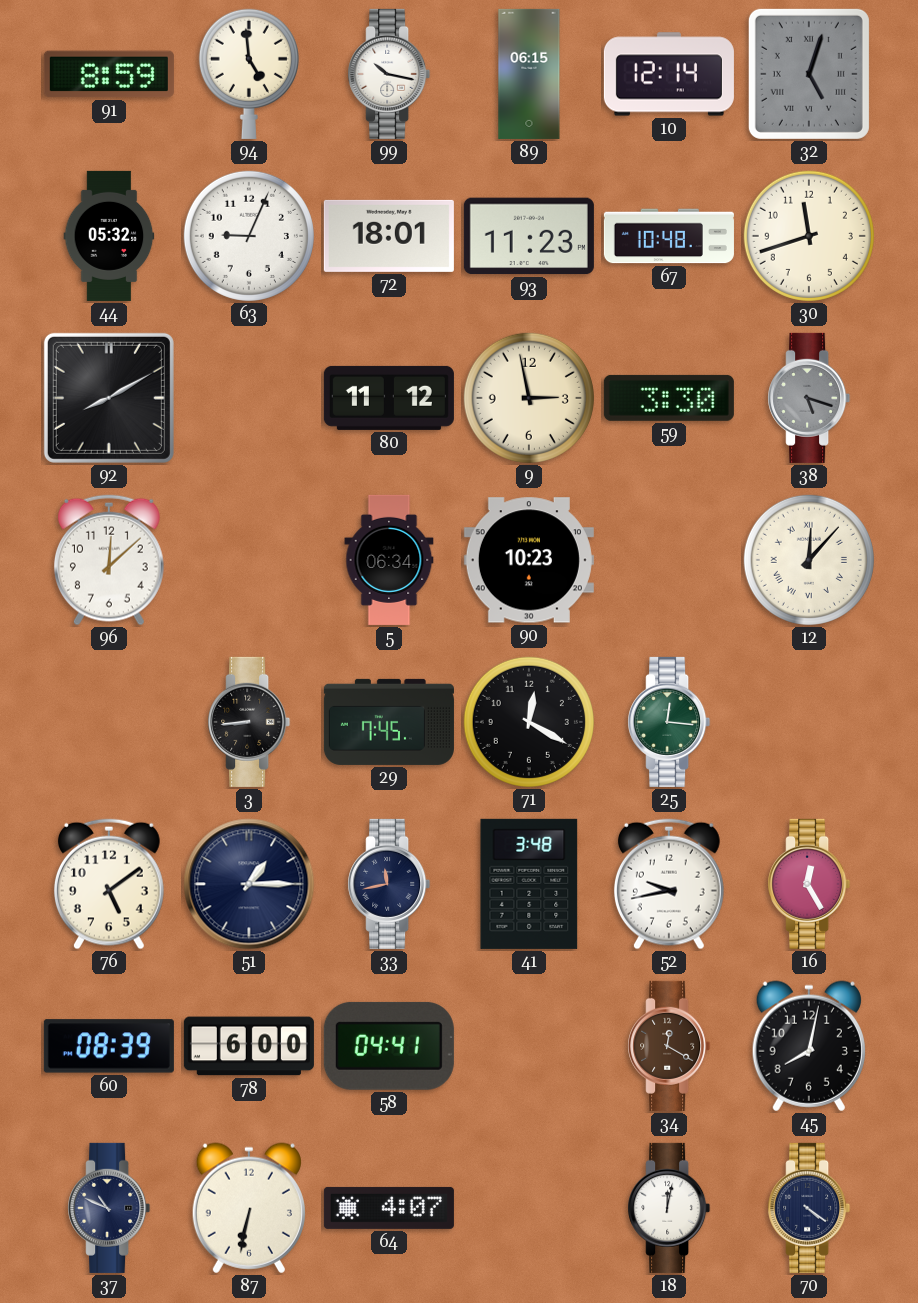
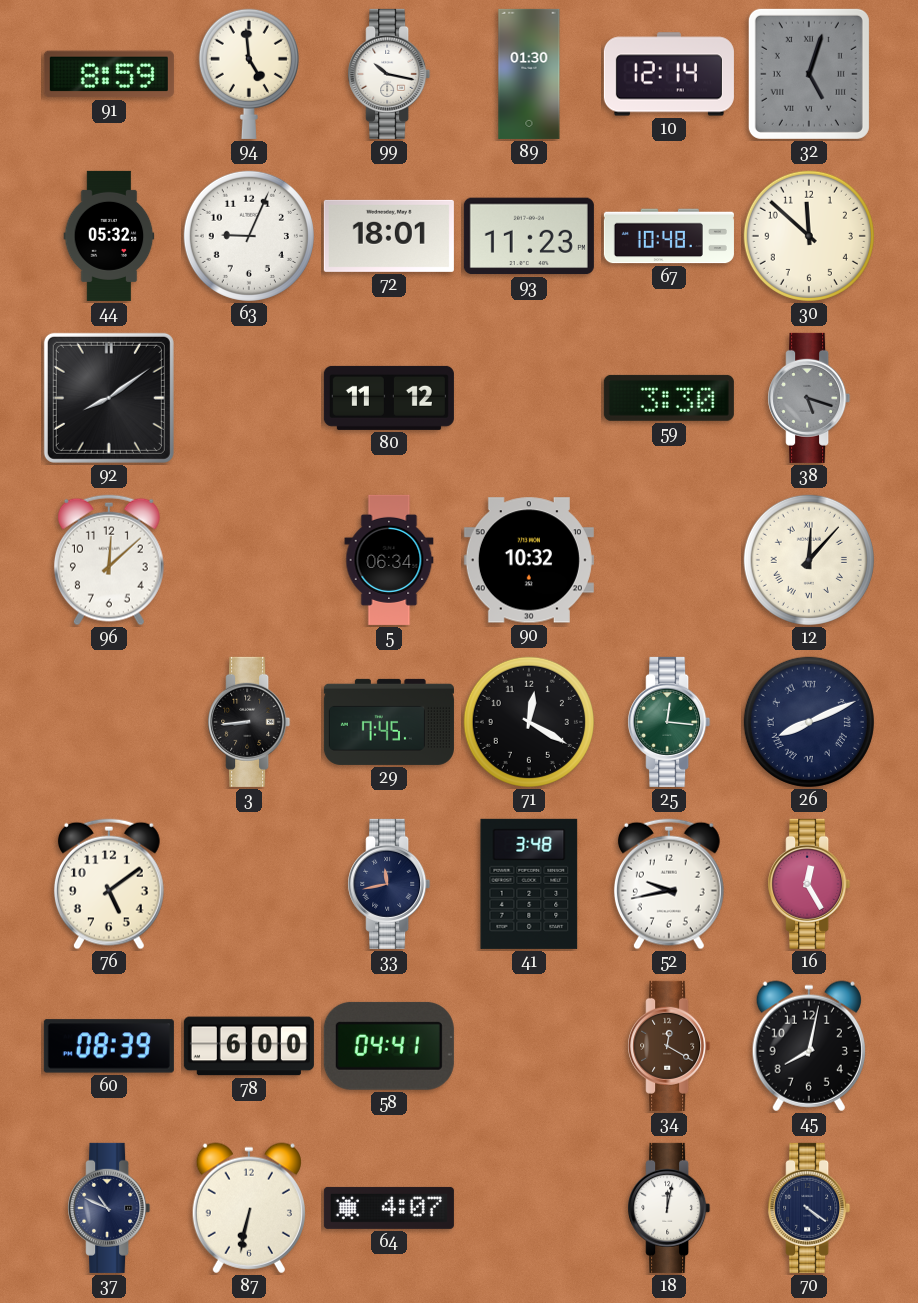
89: 06:15 -> 01:30 (529, 74)
30: 11:42 -> 11:52 (809, 236)
92: 8:10 -> 8:09 (109, 398)
9: 2:58 -> none (529, 398)
90: 10:23 -> 10:32 (529, 560)
26: none -> 8:11 (809, 722)
51: 1:15 -> none (249, 884)
